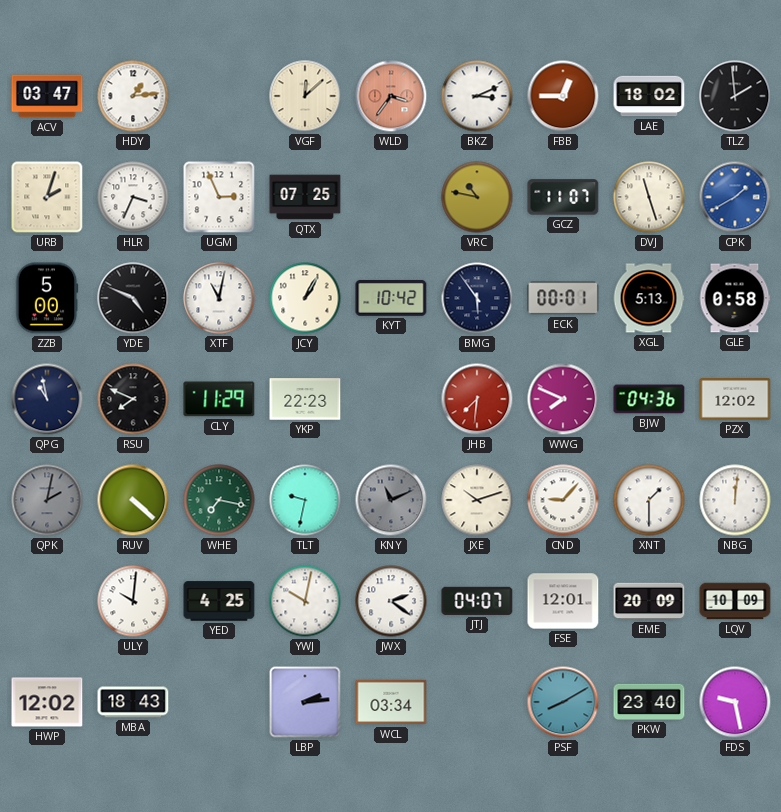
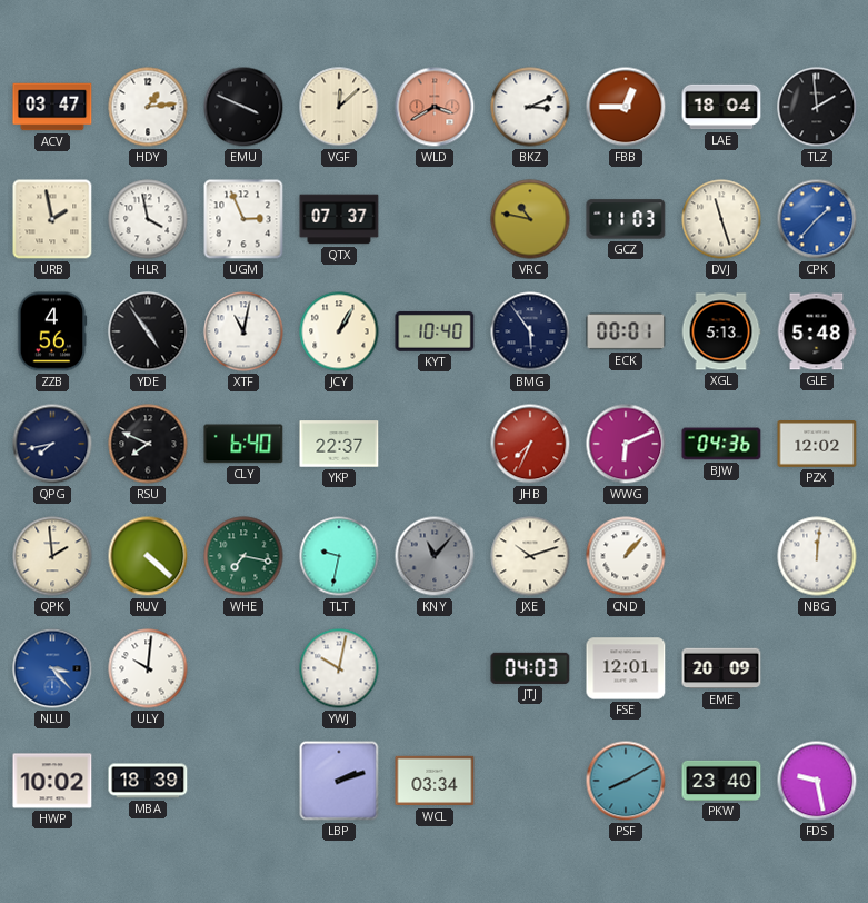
EMU: none -> 3:49 (243, 107)
WLD: 3:36 -> 3:40 (435, 107)
LAE: 18:02 -> 18:04 (721, 107)
URB: 2:03 -> 1:58 (52, 219)
HLR: 3:34 -> 3:58 (148, 219)
QTX: 07:25 -> 07:37 (339, 219)
GCZ: 11:07 -> 11:03 (626, 219)
CPK: 1:40 -> 1:37 (817, 219)
ZZB: 5:00 -> 4:56 (52, 331)
YDE: 4:49 -> 4:54 (148, 331)
KYT: 10:42 -> 10:40 (435, 331)
GLE: 0:58 -> 5:48 (817, 331)
QPG: 10:58 -> 7:43 (52, 444)
CLY: 11:29 -> 6:40 (243, 444)
YKP: 22:23 -> 22:37 (339, 444)
JHB: 7:31 -> 7:34 (530, 444)
WWG: 7:49 -> 6:11 (626, 444)
QPK: 2:02 -> 1:59 (52, 556)
QPK dial: grey -> cream (52, 556)
KNY: 11:11 -> 11:07 (435, 556)
CND: 9:07 -> 1:07 (626, 556)
XNT: 1:30 -> none (649, 500)
NLU: none -> 3:23 (52, 668)
YED: 4:25 -> none (219, 601)
JWX: 2:21 -> none (391, 601)
JTJ: 04:07 -> 04:03 (530, 668)
LQV: 10:09 -> none (735, 601)
HWP: 12:02 -> 10:02 (52, 781)
MBA: 18:43 -> 18:39 (148, 781)
LBP: 2:14 -> 2:12 (339, 781)
